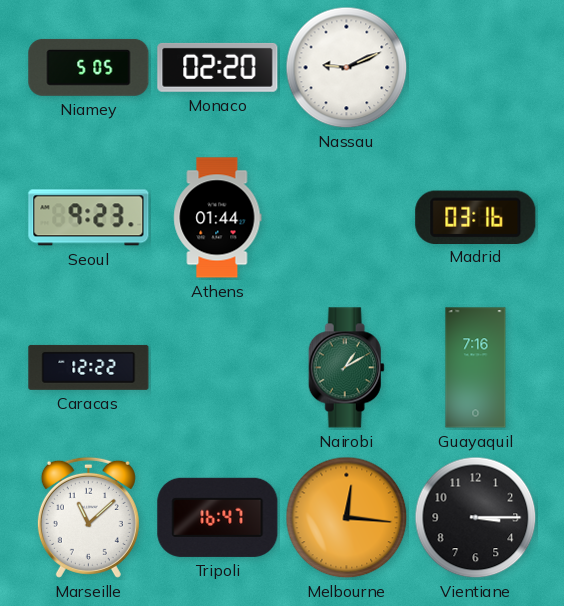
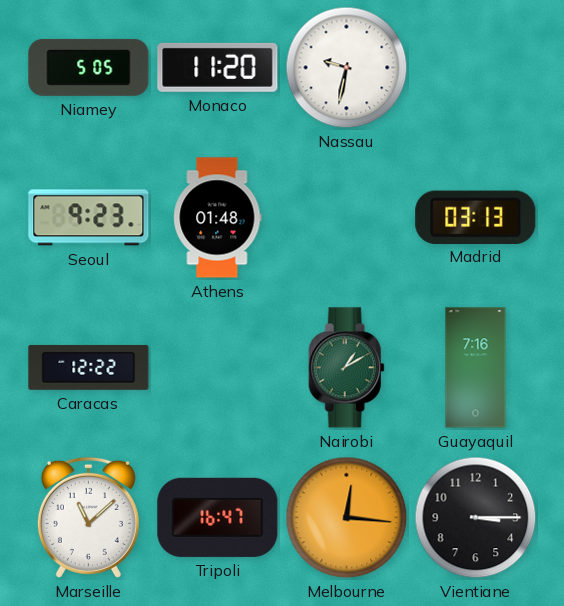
Monaco: 02:20 -> 11:20 (218, 67)
Nassau: 9:11 -> 9:32 (347, 68)
Athens: 01:44 -> 01:48 (218, 218)
Madrid: 03:16 -> 03:13 (476, 217)
